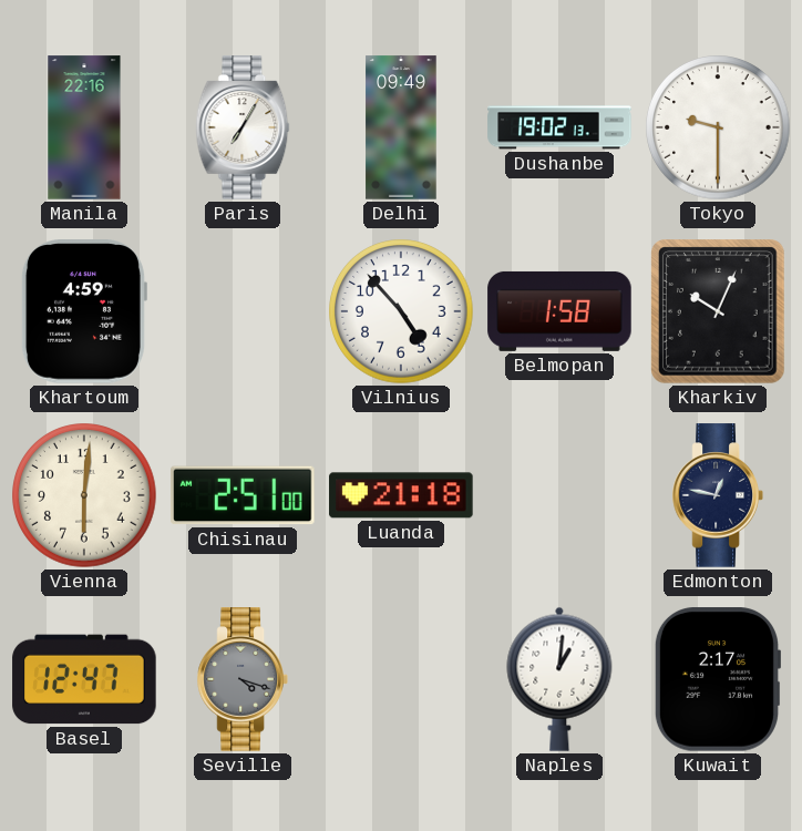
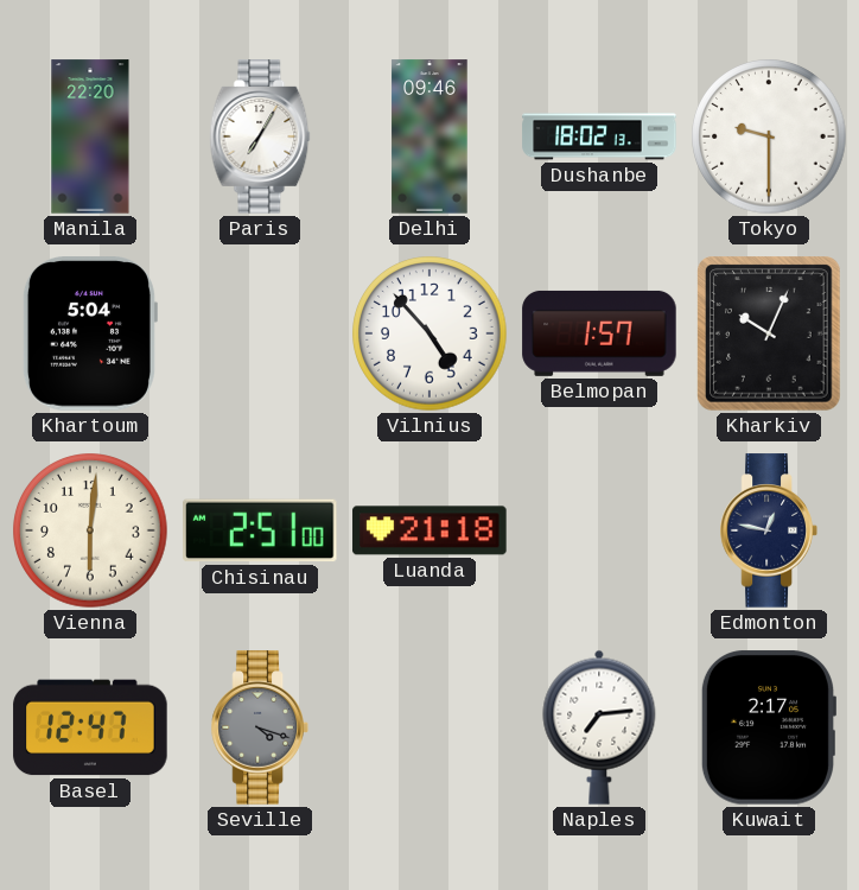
Manila: 22:16 -> 22:20 (90, 136)
Delhi: 09:49 -> 09:46 (430, 136)
Dushanbe: 19:02 -> 18:02 (599, 136)
Khartoum: 4:59 -> 5:04 (89, 333)
Belmopan: 1:58 -> 1:57 (599, 333)
Naples: 1:01 -> 7:14 (599, 727)
